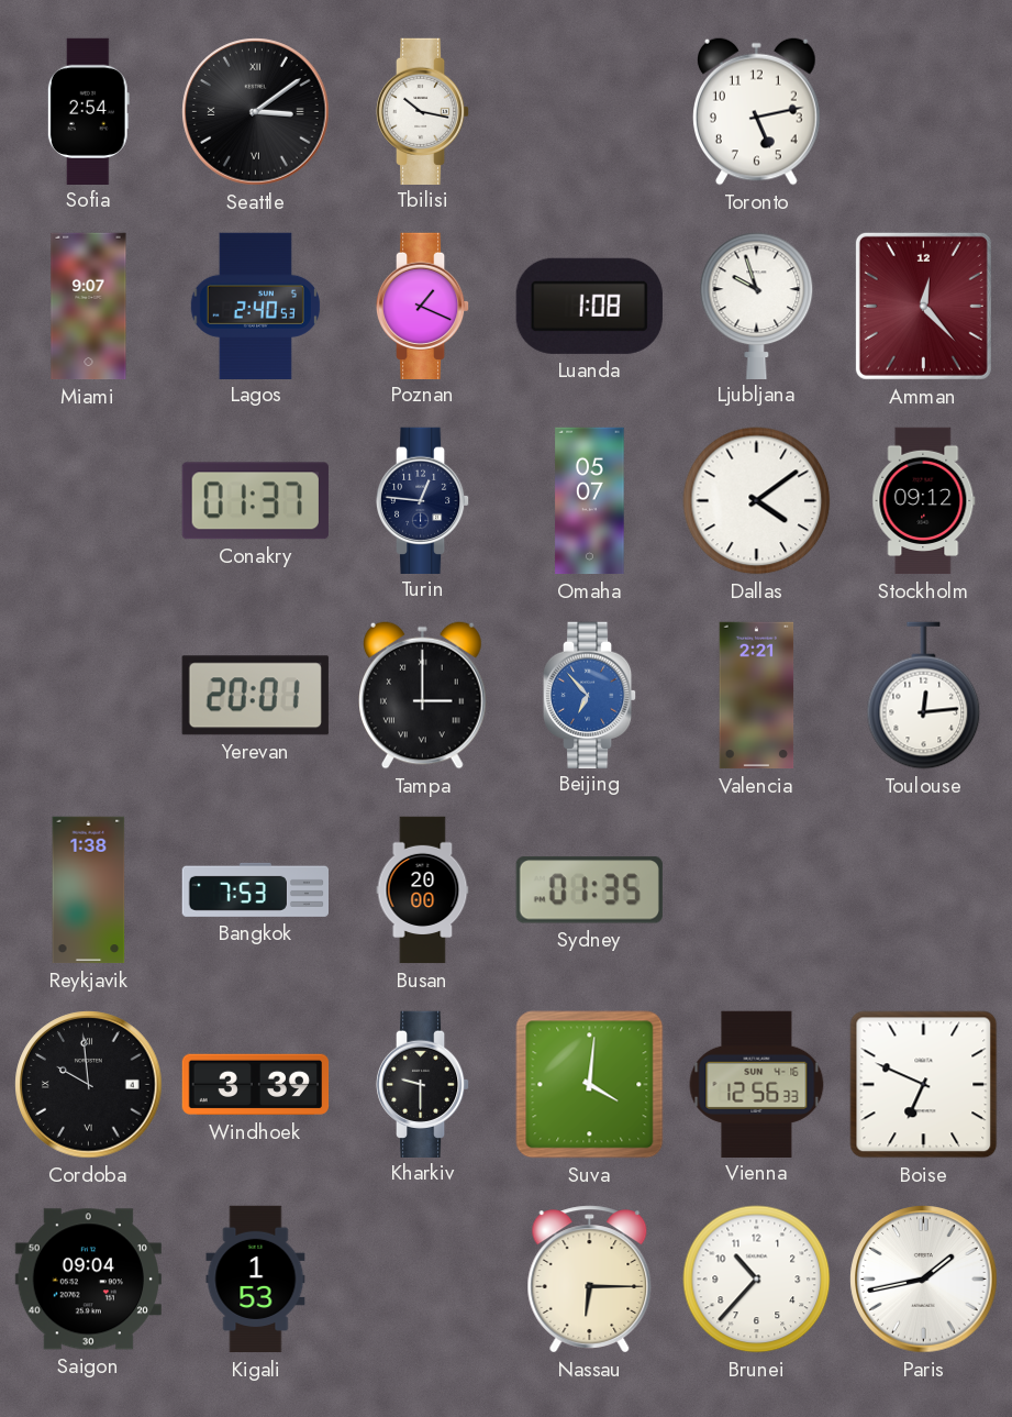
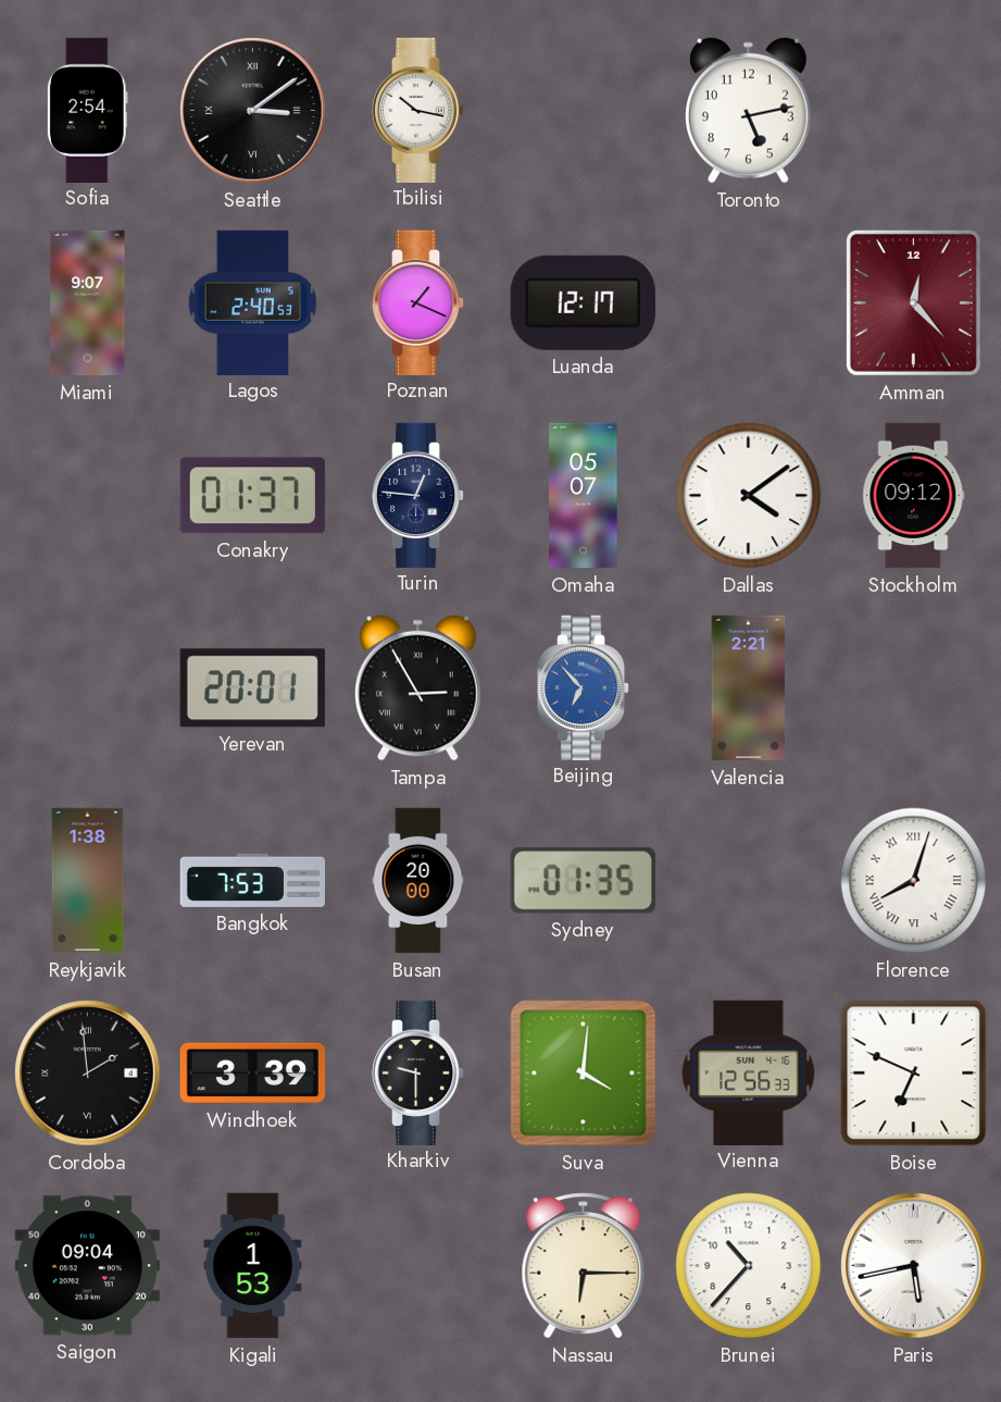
Luanda: 1:08 -> 12:17 (583, 302)
Ljubljana: 9:57 -> none (757, 306)
Tampa: 3:00 -> 2:55 (418, 687)
Toulouse: 12:14 -> none (924, 696)
Florence: none -> 8:03 (914, 881)
Cordoba: 9:59 -> 1:59 (88, 1074)
Paris: 1:43 -> 5:43 (914, 1266)
